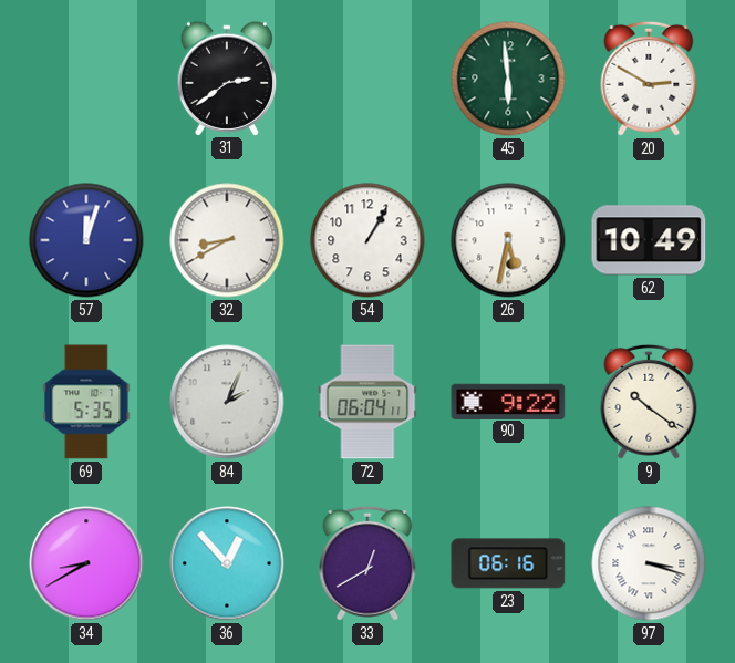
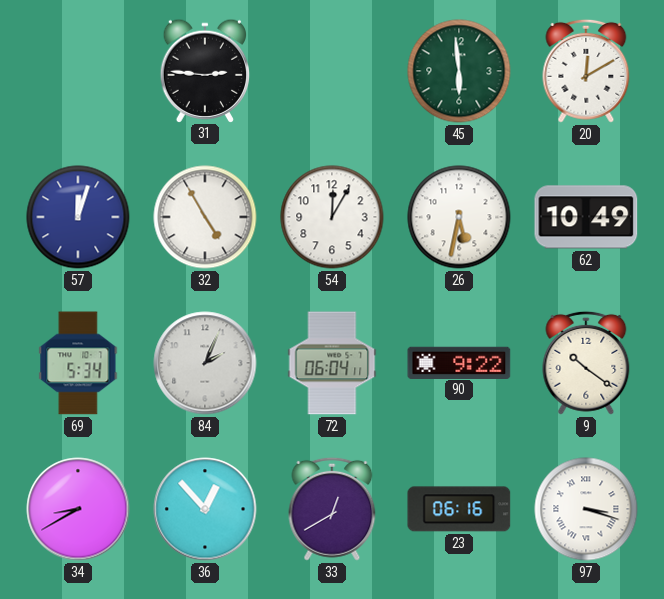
31: 2:39 -> 2:46 (205, 70)
20: 2:50 -> 12:10 (586, 71)
32: 8:40 -> 4:55 (205, 217)
54: 1:05 -> 12:05 (332, 217)
69: 5:35 -> 5:34 (78, 363)
